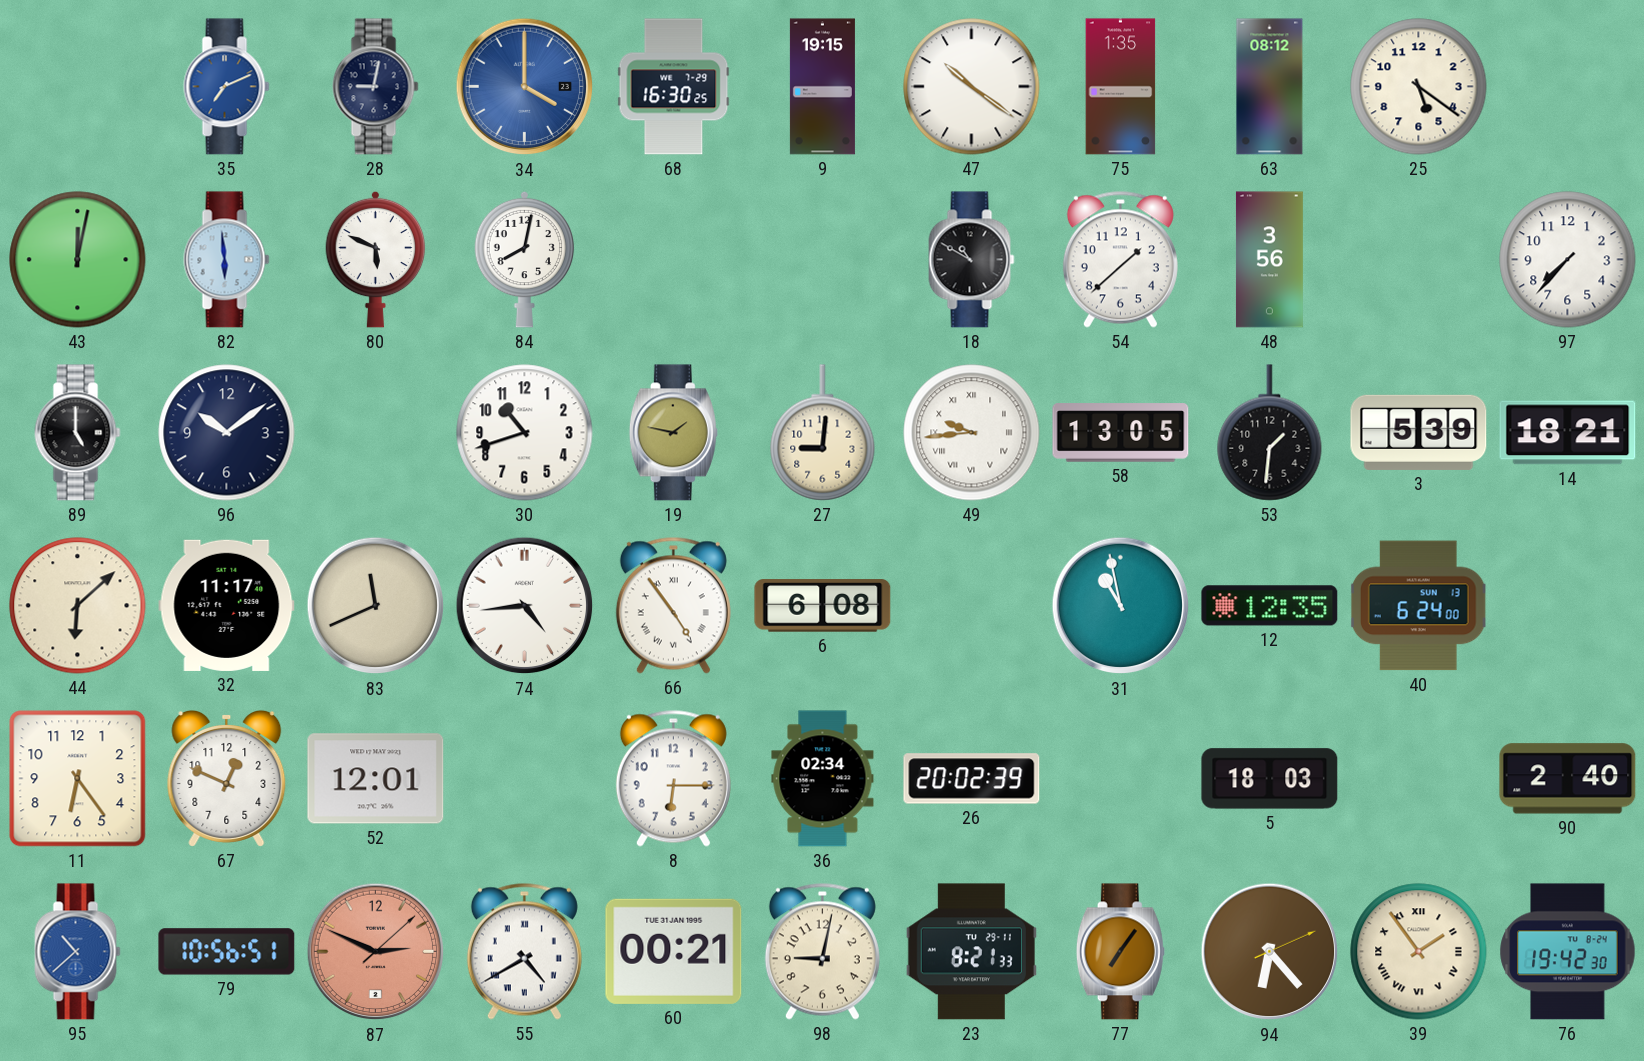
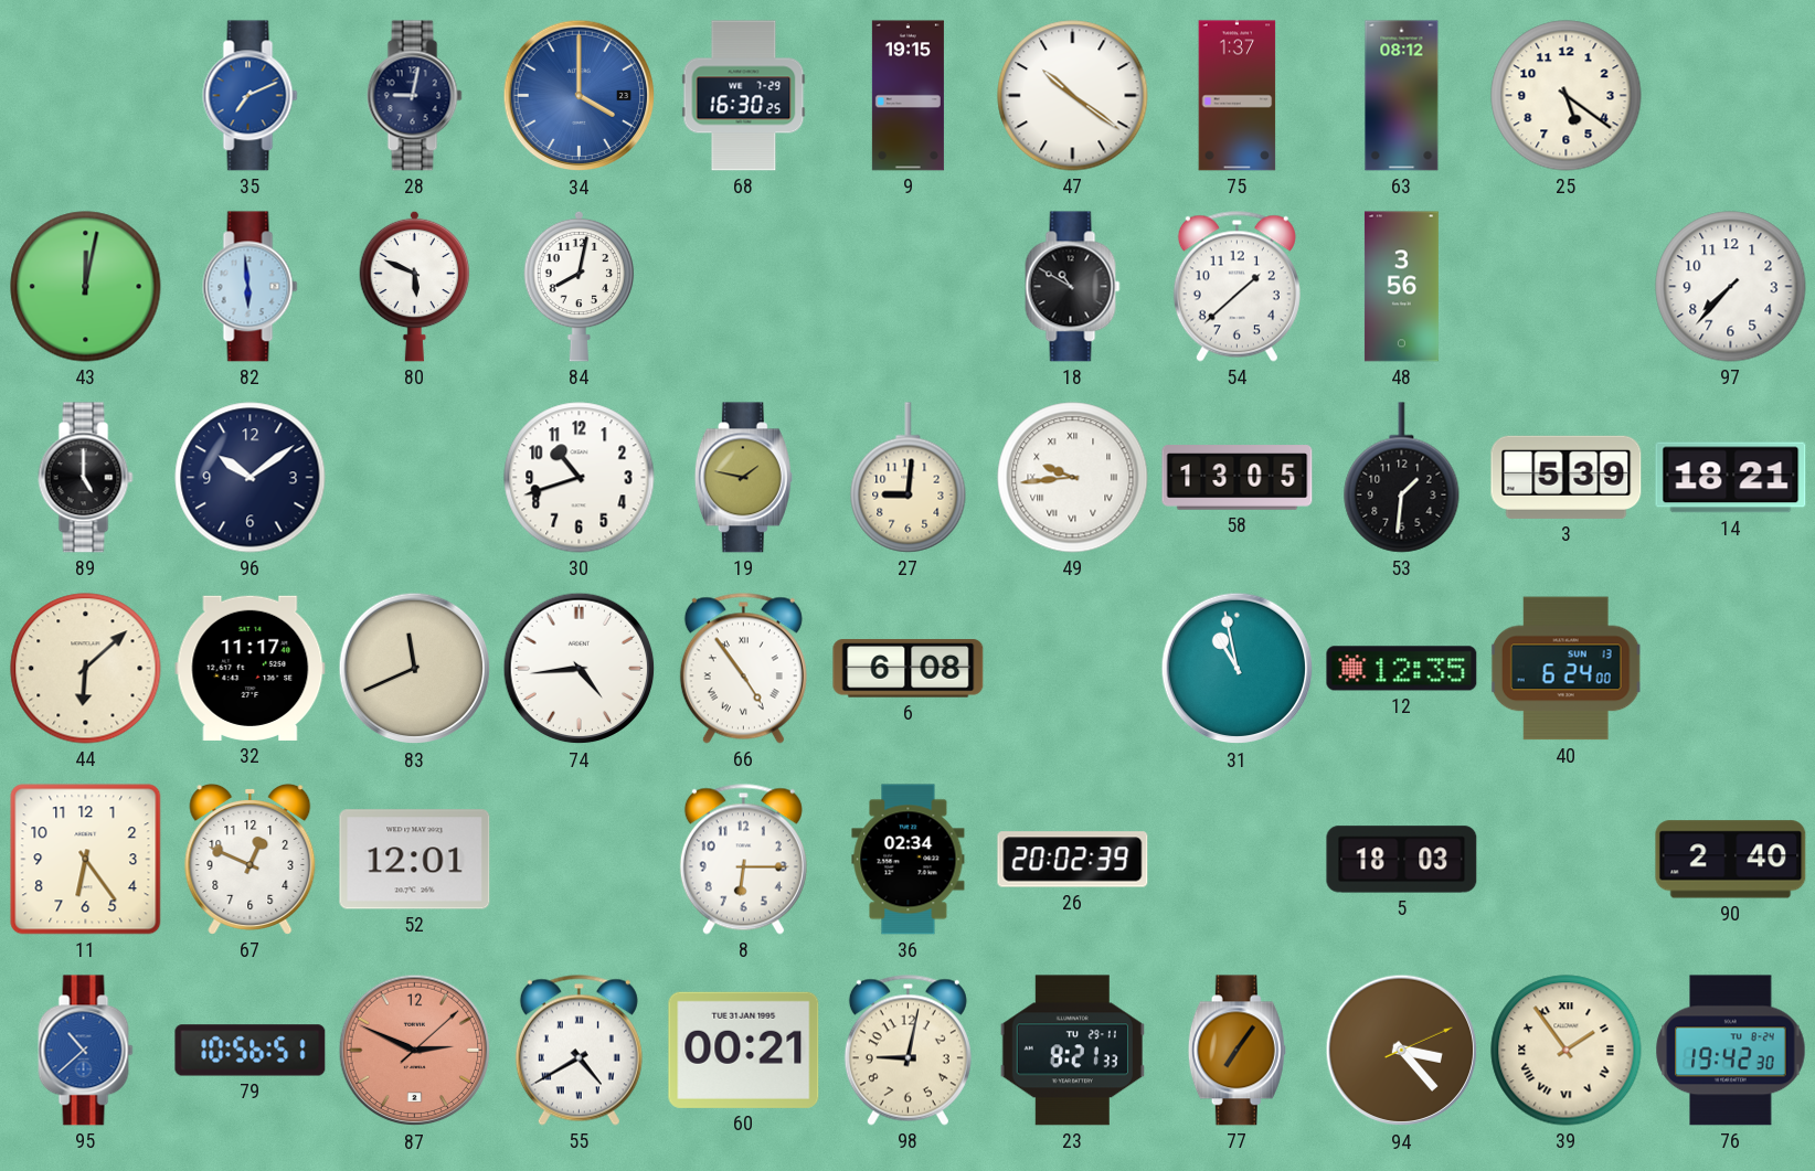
75: 1:35 -> 1:37 (1238, 96)
94: 6:23 -> 3:23 (1402, 1051)
